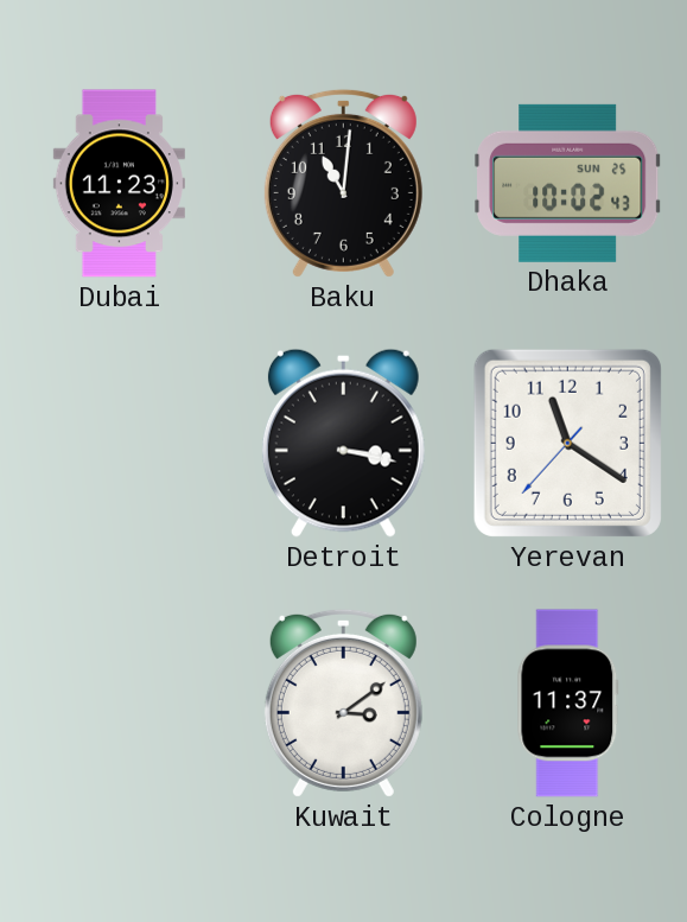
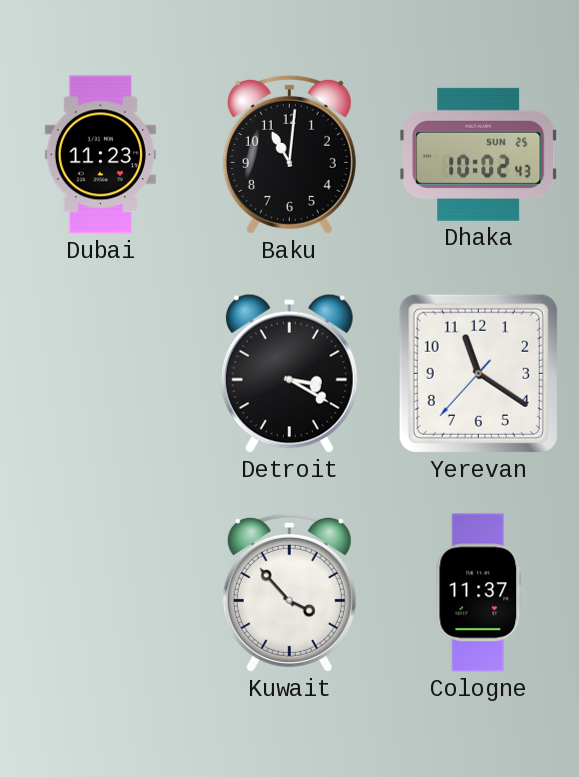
Detroit: 3:17 -> 3:20 (289, 373)
Kuwait: 3:09 -> 3:53 (289, 592)
